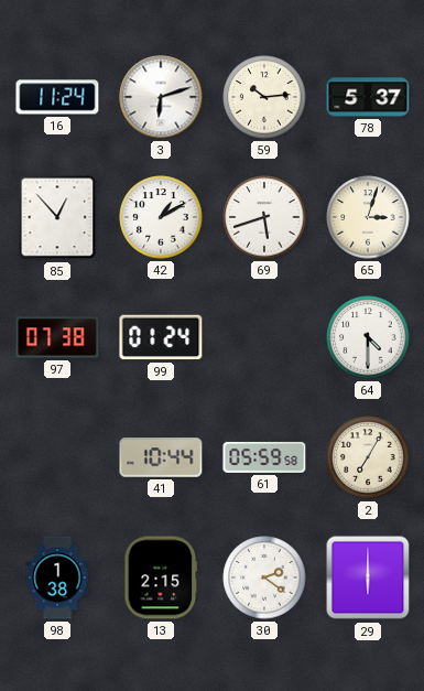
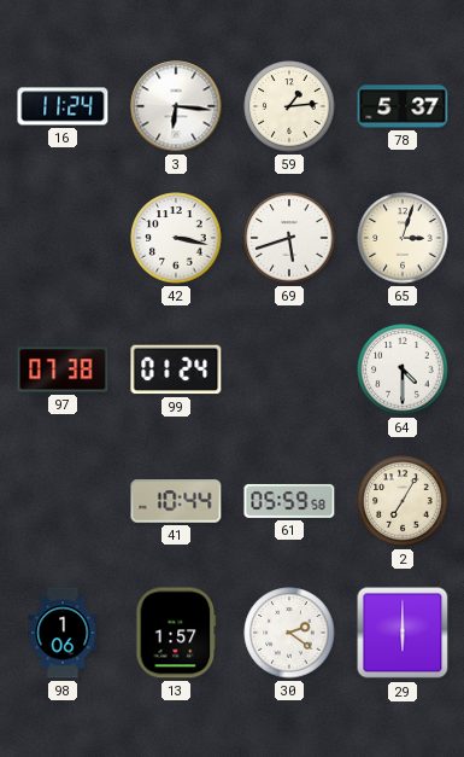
3: 6:12 -> 6:16 (176, 106)
59: 10:14 -> 1:14 (289, 106)
85: 12:53 -> none (57, 217)
42: 1:10 -> 3:17 (176, 238)
98: 1:38 -> 1:06 (63, 633)
13: 2:15 -> 1:57 (176, 633)
